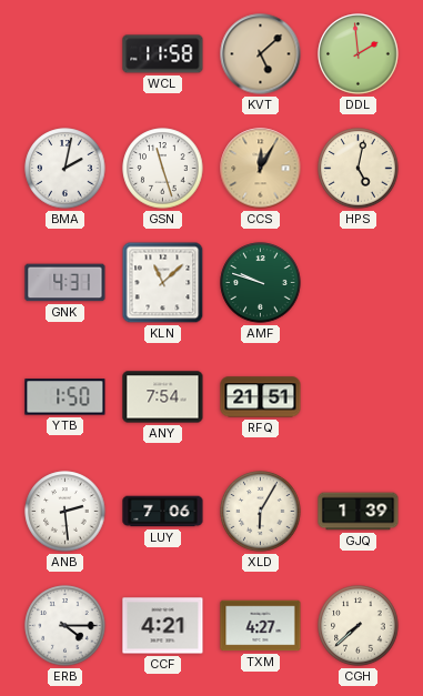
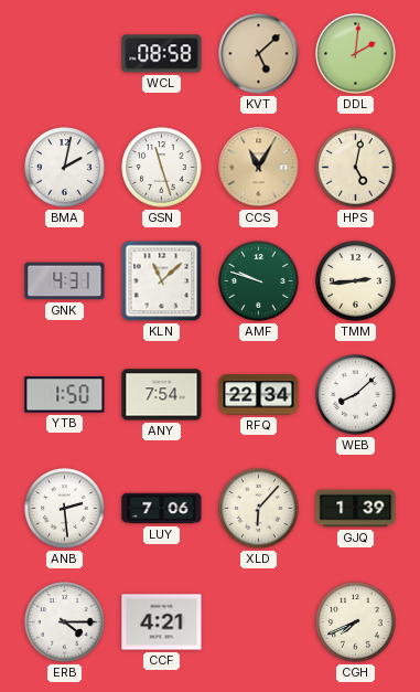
WCL: 11:58 -> 08:58 (162, 54)
DDL: 1:59 -> 2:01 (356, 54)
CCS: 12:05 -> 11:05 (259, 168)
TMM: none -> 2:44 (356, 281)
RFQ: 21:51 -> 22:34 (259, 395)
WEB: none -> 8:08 (356, 395)
XLD: 6:05 -> 6:07 (259, 509)
TXM: 4:27 -> none (261, 626)
CGH: 7:38 -> 7:41 (356, 622)
